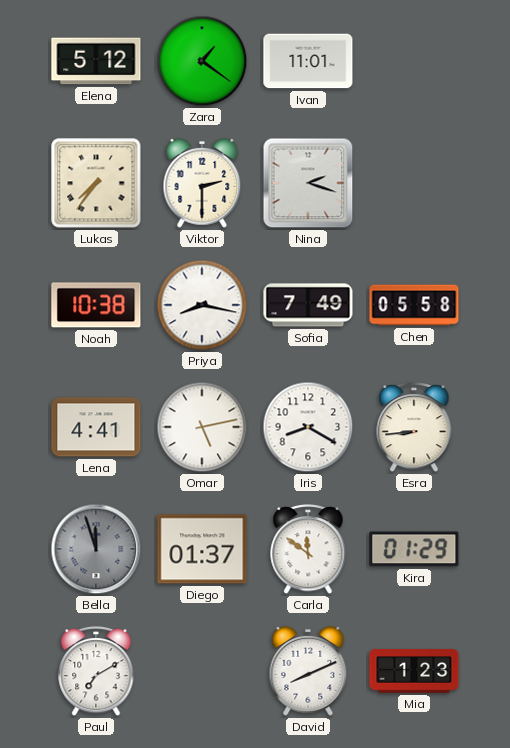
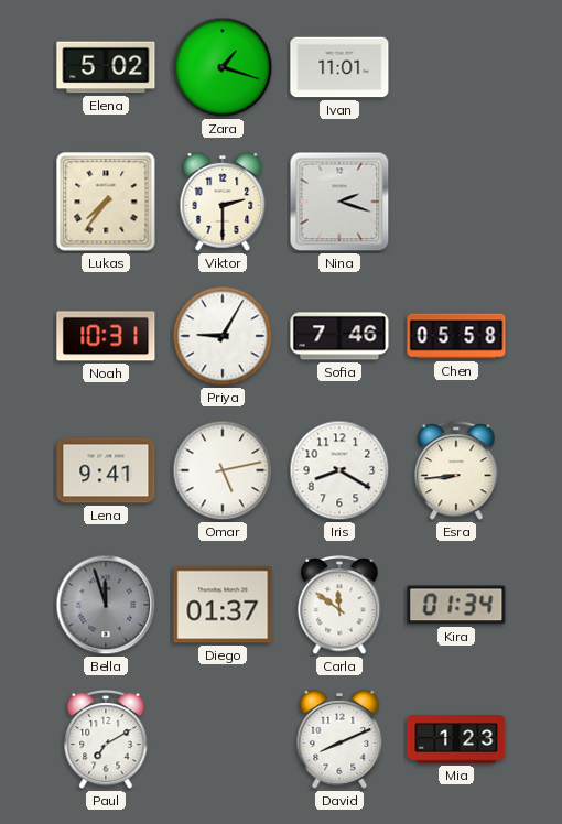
Elena: 5:12 -> 5:02 (106, 67)
Zara: 1:21 -> 1:18 (223, 67)
Noah: 10:38 -> 10:31 (106, 336)
Priya: 8:17 -> 9:05 (223, 336)
Sofia: 7:49 -> 7:46 (339, 336)
Lena: 4:41 -> 9:41 (106, 470)
Kira: 01:29 -> 01:34 (456, 605)
